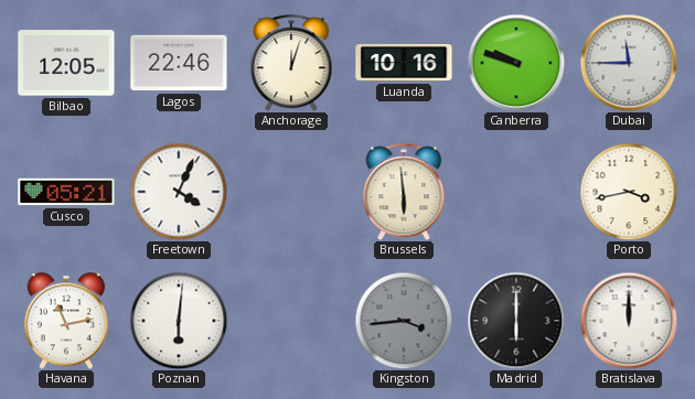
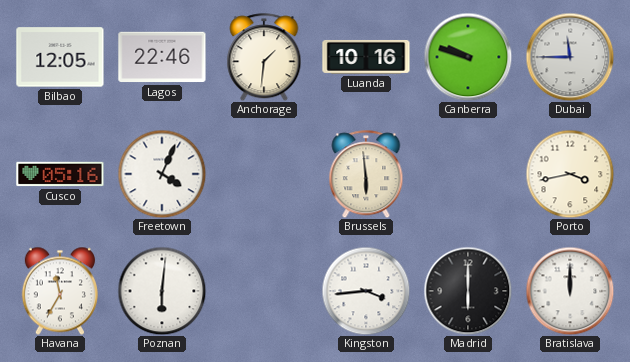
Anchorage: 12:03 -> 1:31 (264, 57)
Cusco: 05:21 -> 05:16 (60, 174)
Havana: 11:13 -> 11:35 (60, 291)
Kingston dial: grey -> white (366, 291)
